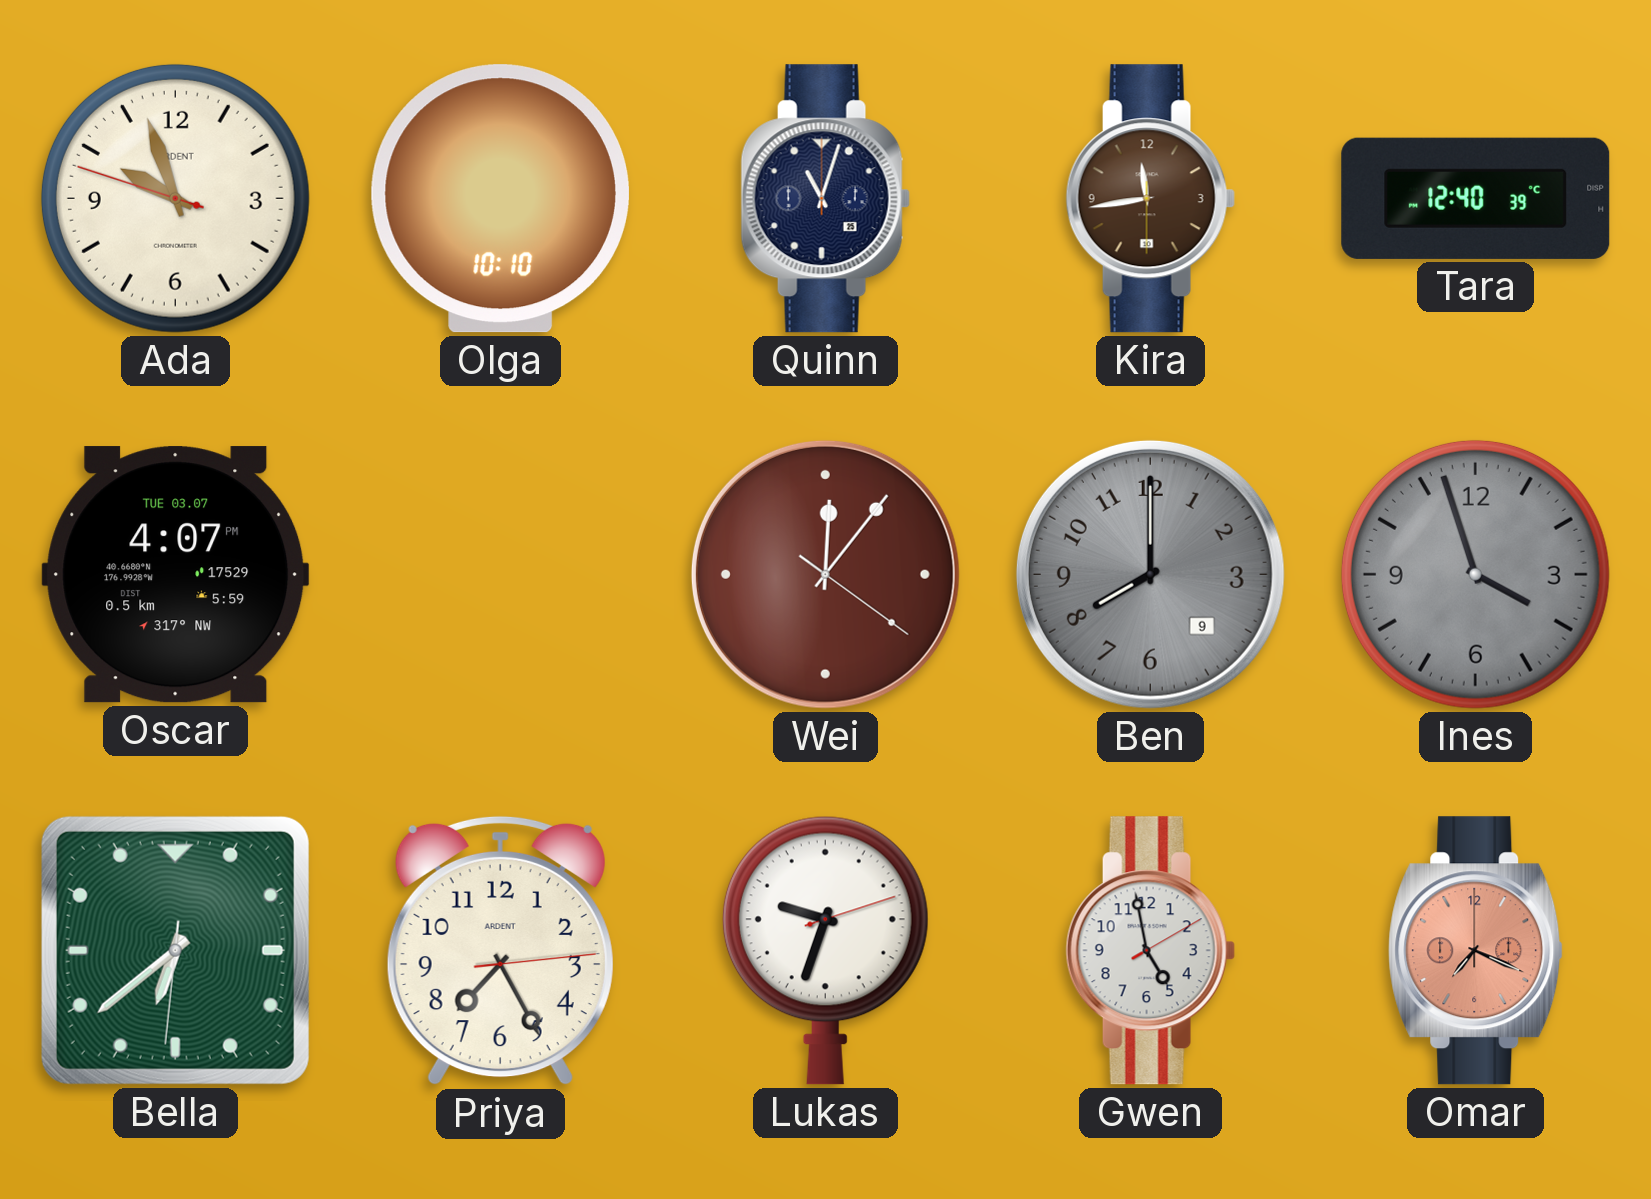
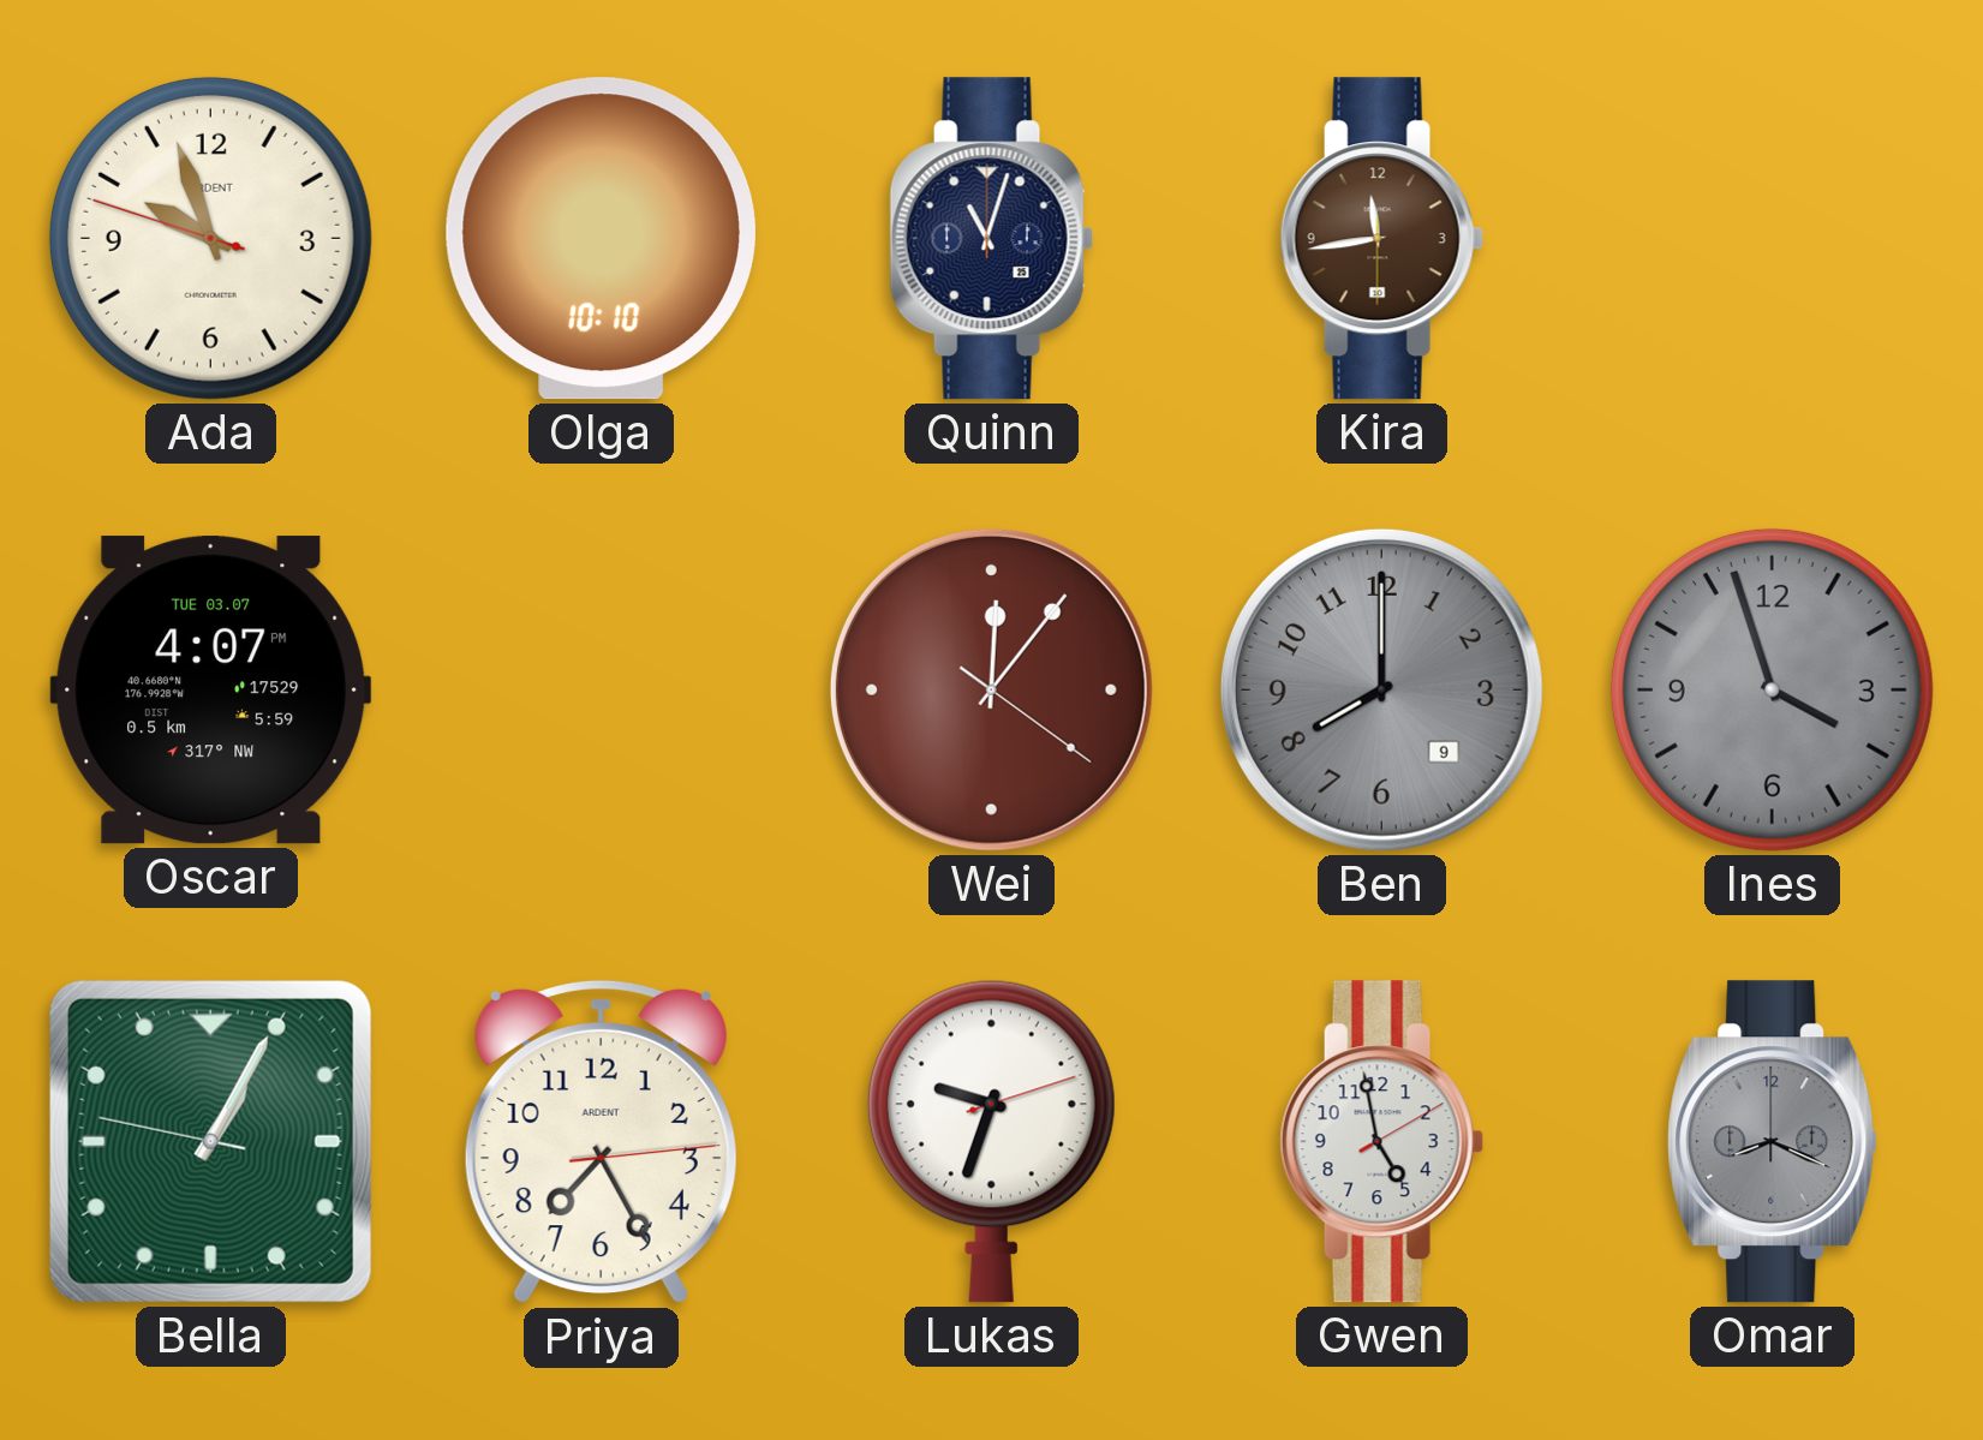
Tara: 12:40 -> none (1476, 198)
Bella: 6:38 -> 1:04 (210, 1141)
Omar: 7:19 -> 8:19 (1773, 1142)
Omar dial: salmon -> grey (1773, 1142)
